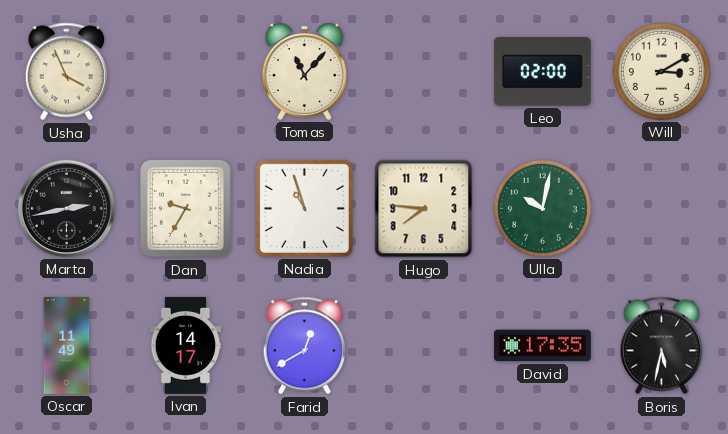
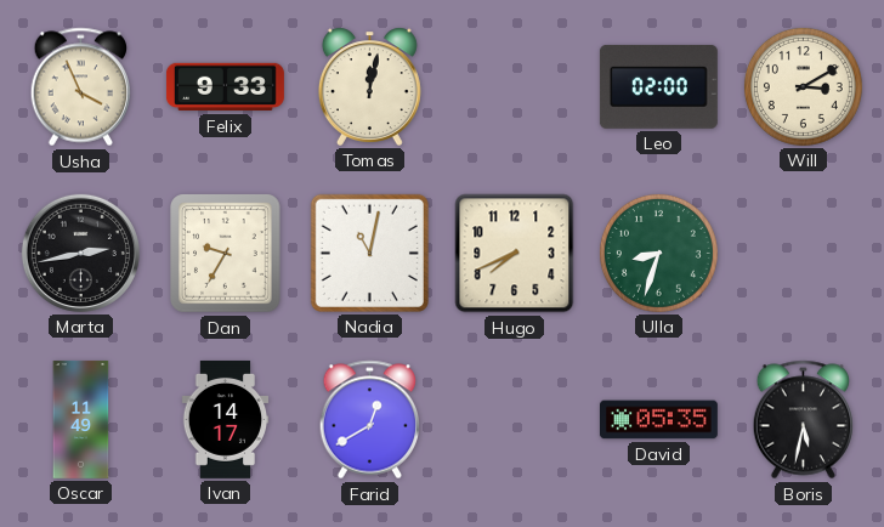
Felix: none -> 9:33 (225, 87)
Tomas: 11:07 -> 12:02 (369, 86)
Nadia: 10:57 -> 11:02 (369, 253)
Hugo: 7:46 -> 7:41 (515, 254)
Ulla: 10:02 -> 8:33 (658, 253)
David: 17:35 -> 05:35 (658, 420)
